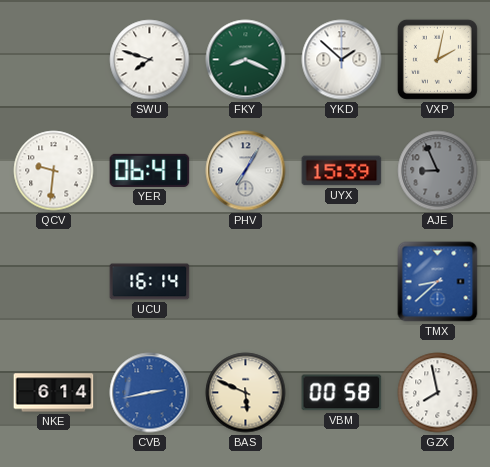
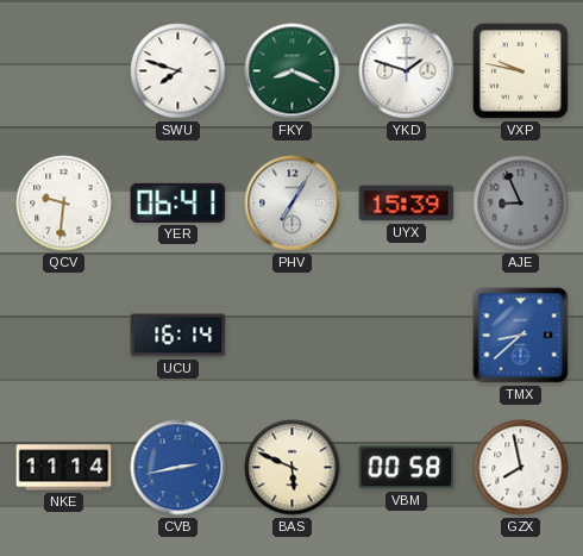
YKD: 1:52 -> 1:48 (407, 71)
VXP: 2:02 -> 9:47 (520, 70)
NKE: 6:14 -> 11:14 (64, 468)
